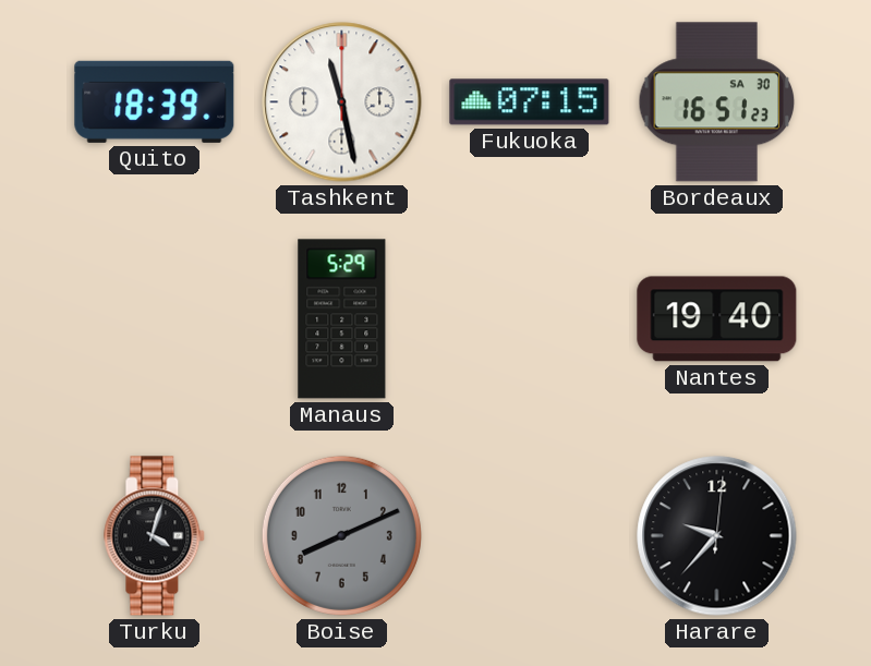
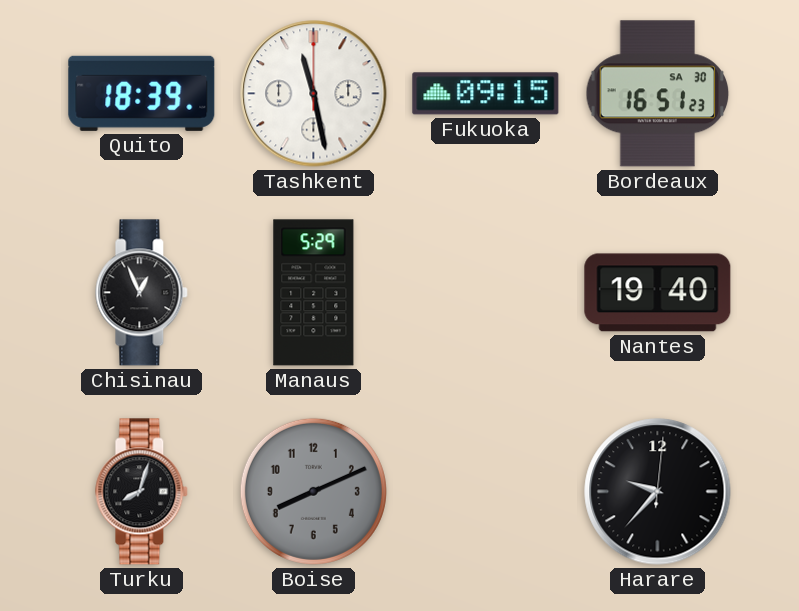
Fukuoka: 07:15 -> 09:15 (486, 94)
Chisinau: none -> 12:56 (142, 293)
Turku: 4:03 -> 8:03 (142, 492)
